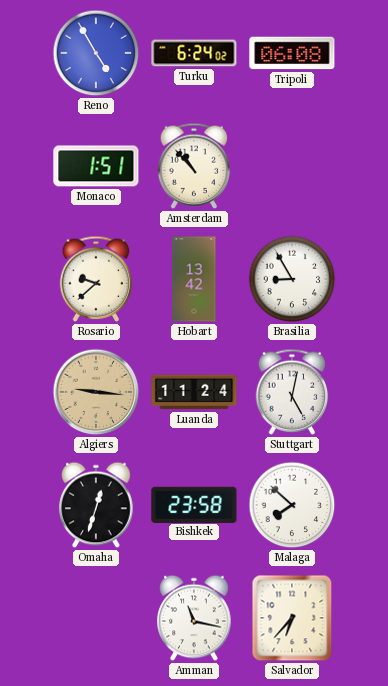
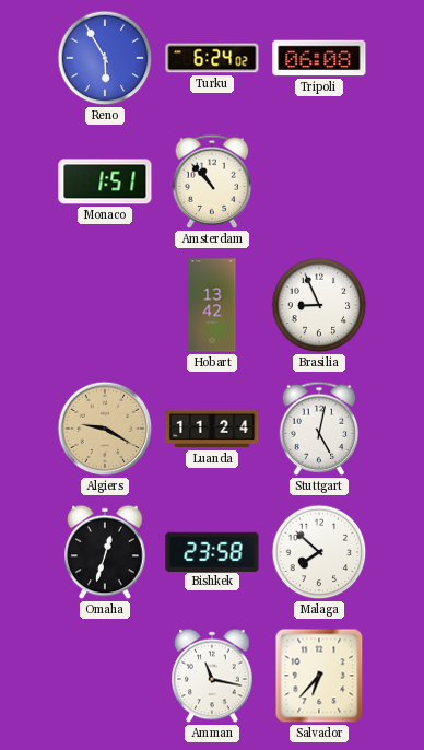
Reno: 4:55 -> 5:55 (105, 58)
Rosario: 9:38 -> none (96, 279)
Brasilia: 8:55 -> 8:56 (319, 305)
Algiers: 9:16 -> 9:20 (105, 429)
